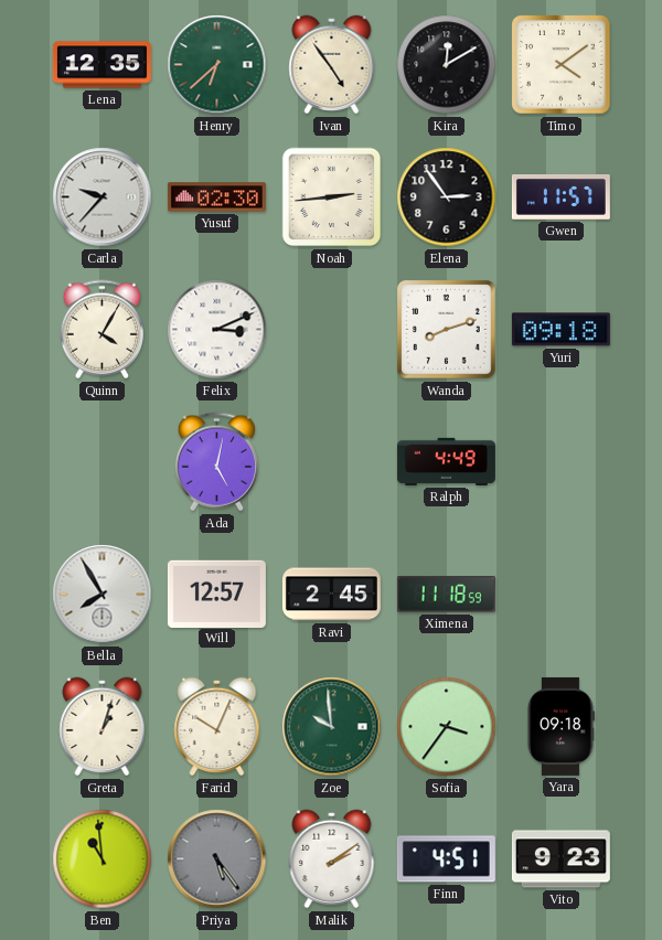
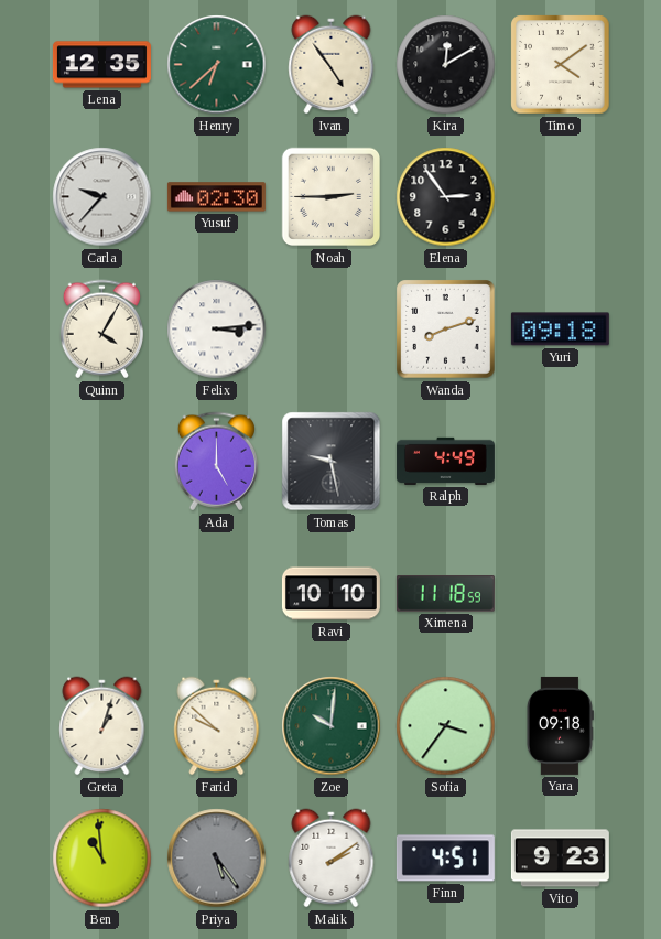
Noah: 2:44 -> 2:45 (332, 197)
Gwen: 11:57 -> none (560, 197)
Felix: 3:11 -> 3:14 (217, 330)
Ada: 5:02 -> 5:00 (216, 462)
Tomas: none -> 9:28 (332, 462)
Bella: 7:55 -> none (103, 595)
Will: 12:57 -> none (216, 594)
Ravi: 2:45 -> 10:10 (330, 594)
Farid: 10:04 -> 9:52 (217, 726)
Zoe: 9:59 -> 10:01 (332, 726)
